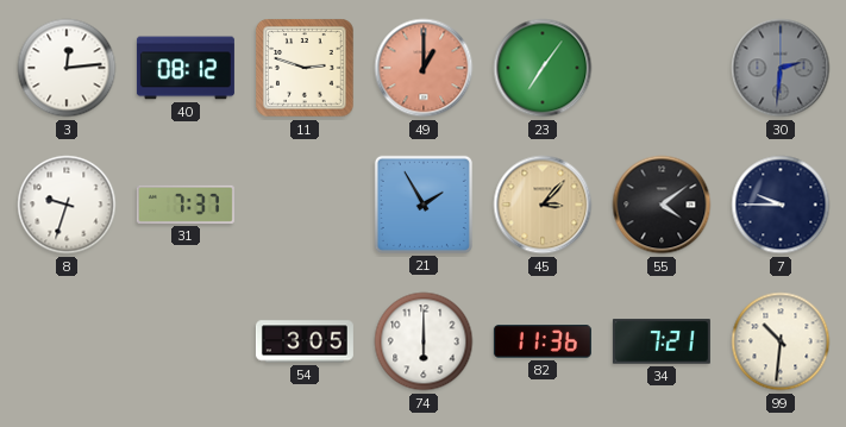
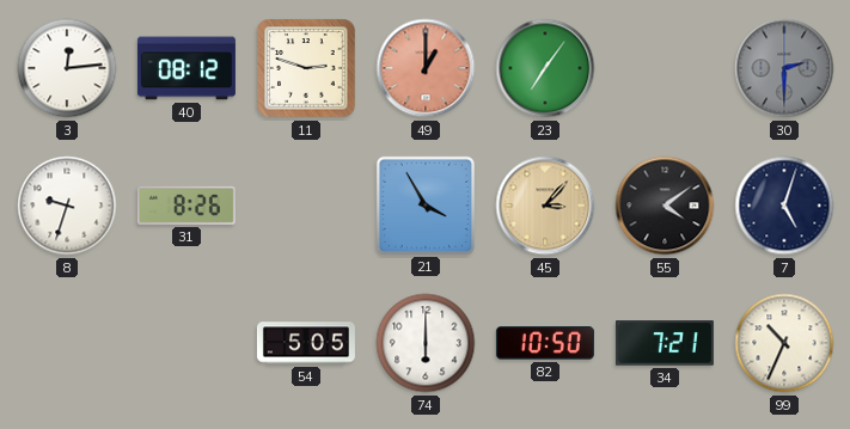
30: 2:31 -> 2:30 (784, 68)
31: 7:37 -> 8:26 (186, 206)
21: 1:55 -> 3:55 (426, 206)
7: 9:45 -> 5:03 (784, 206)
54: 3:05 -> 5:05 (306, 343)
82: 11:36 -> 10:50 (545, 343)
99: 10:31 -> 10:34 (784, 343)
